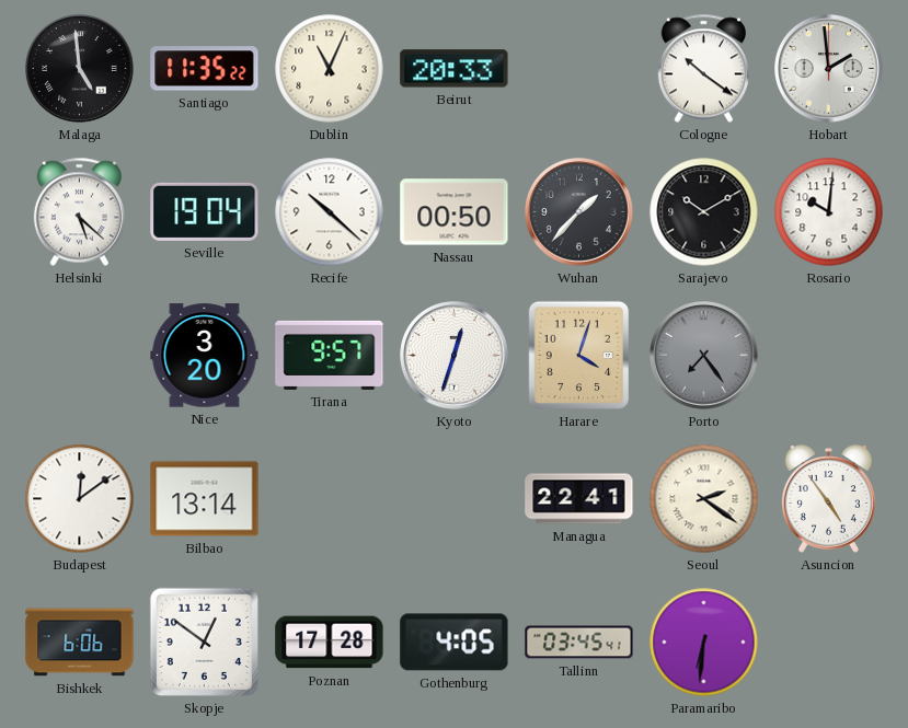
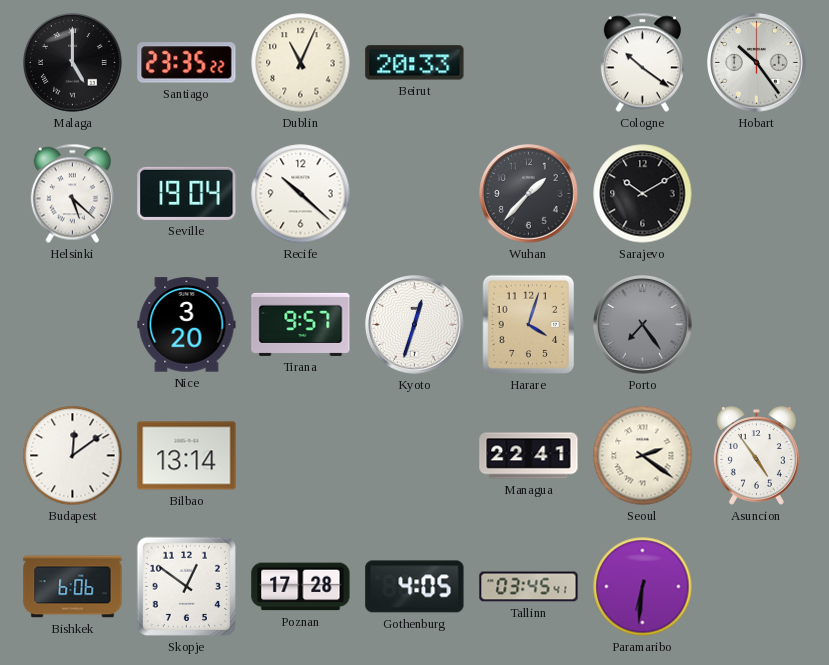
Malaga: 4:59 -> 5:00 (73, 63)
Santiago: 11:35 -> 23:35 (187, 63)
Hobart: 1:59 -> 10:24 (757, 63)
Nassau: 00:50 -> none (455, 212)
Rosario: 10:01 -> none (829, 212)
